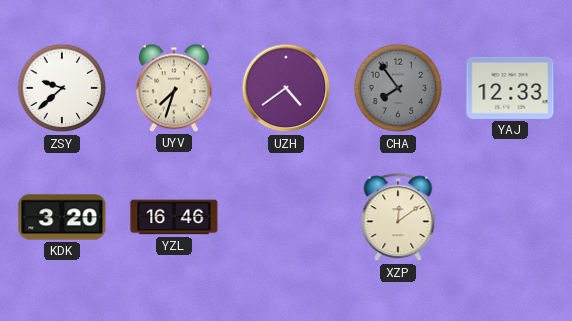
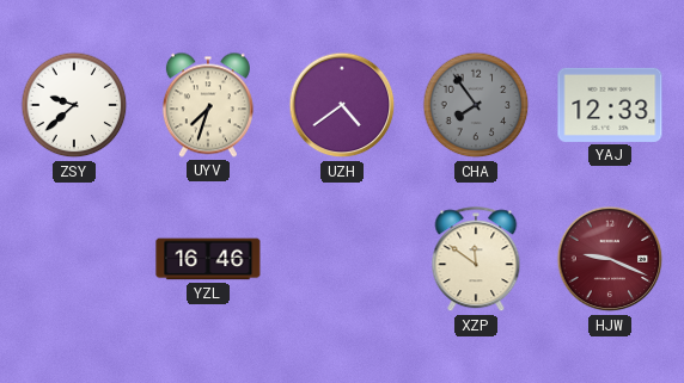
KDK: 3:20 -> none (62, 217)
XZP: 12:09 -> 11:51 (476, 260)
HJW: none -> 9:19 (610, 259)
